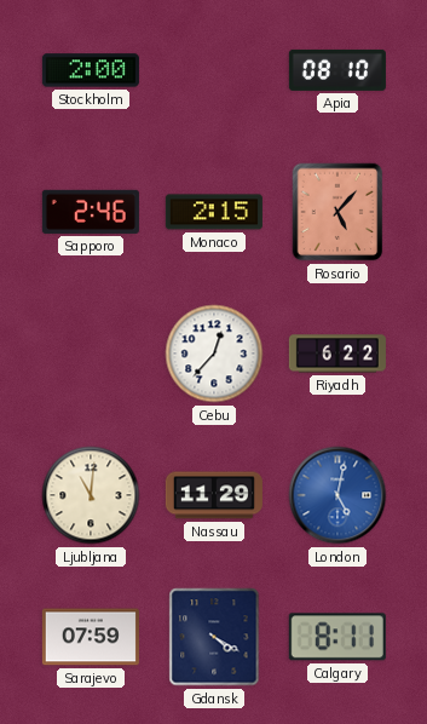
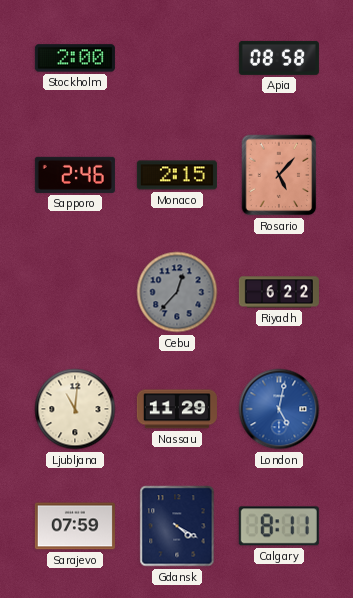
Apia: 08:10 -> 08:58 (279, 58)
Cebu dial: white -> grey (177, 292)
